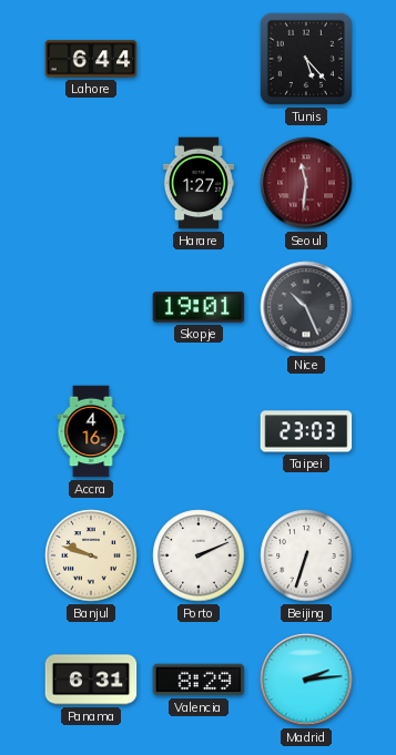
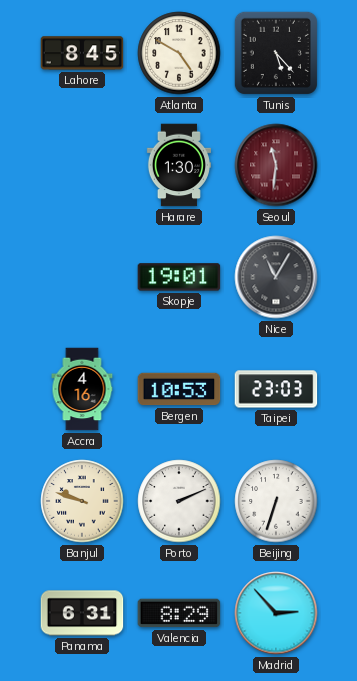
Lahore: 6:44 -> 8:45 (82, 53)
Atlanta: none -> 4:50 (179, 53)
Harare: 1:27 -> 1:30 (179, 165)
Nice: 10:26 -> 11:05 (276, 277)
Bergen: none -> 10:53 (179, 389)
Madrid: 2:14 -> 2:53 (276, 613)
